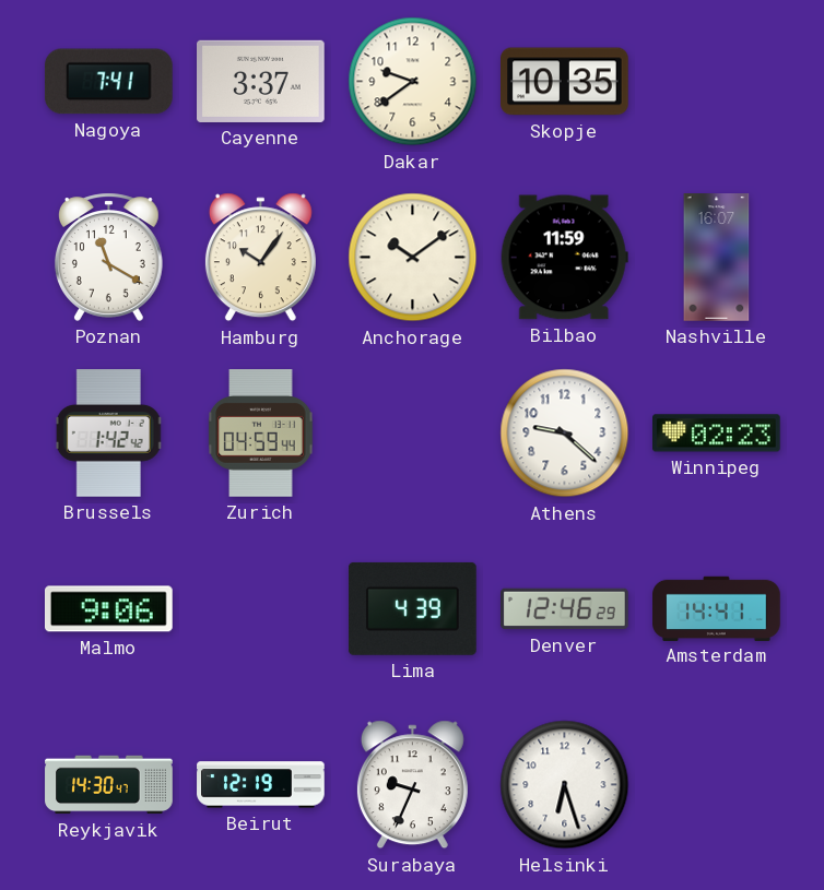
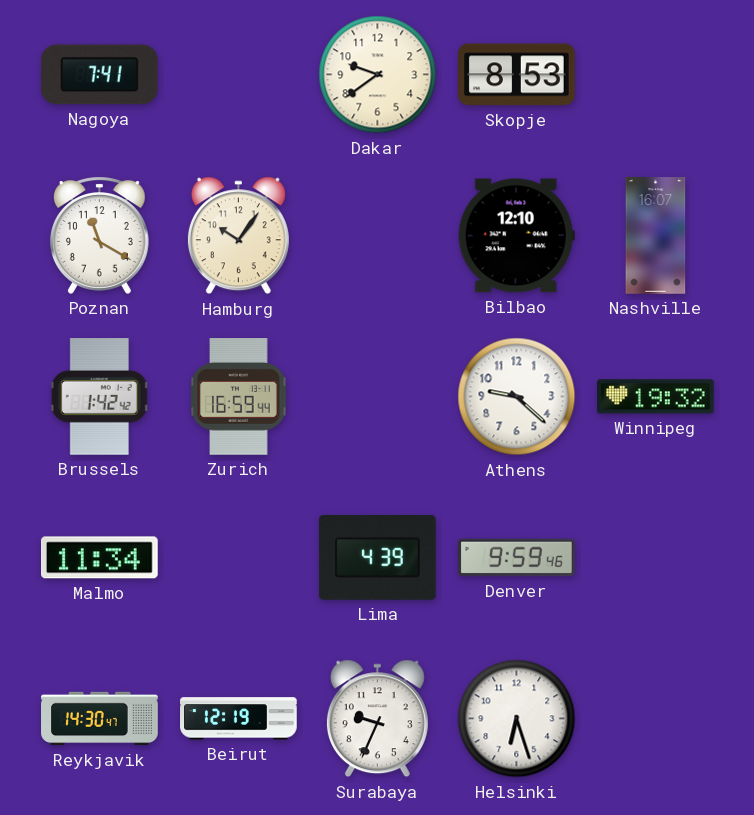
Cayenne: 3:37 -> none (261, 81)
Skopje: 10:35 -> 8:53 (517, 75)
Anchorage: 10:09 -> none (413, 258)
Bilbao: 11:59 -> 12:10 (516, 236)
Zurich: 04:59 -> 16:59 (239, 397)
Winnipeg: 02:23 -> 19:32 (656, 397)
Malmo: 9:06 -> 11:34 (100, 558)
Denver: 12:46 -> 9:59 (517, 558)
Amsterdam: 14:41 -> none (717, 608)
